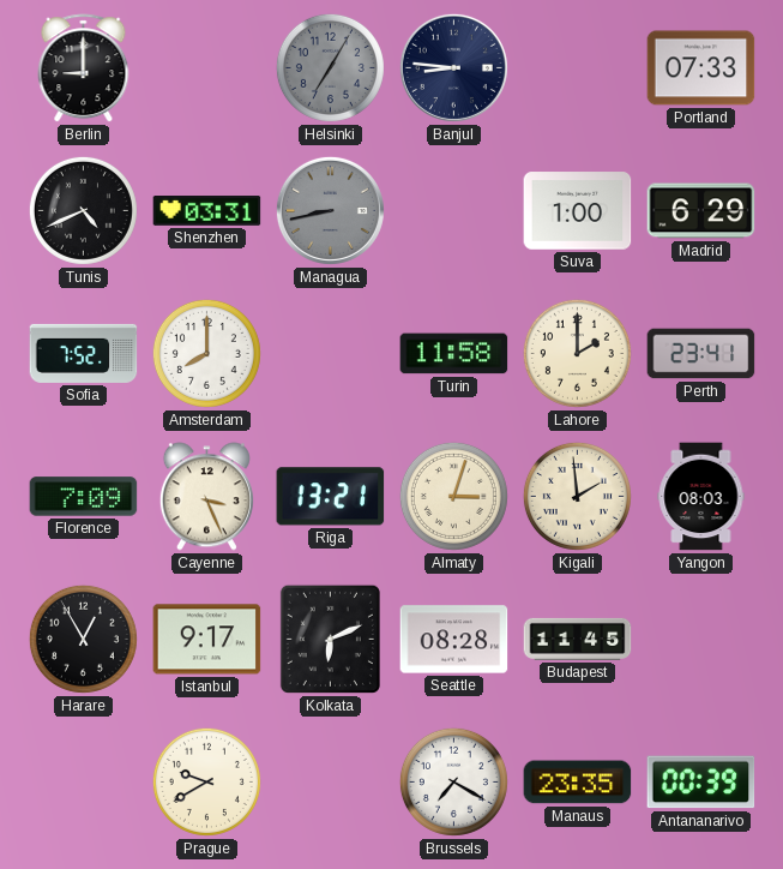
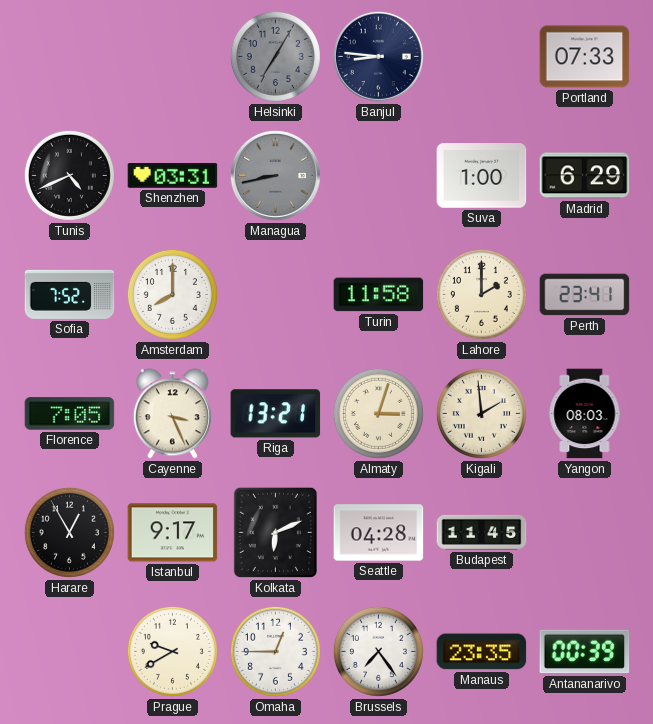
Berlin: 9:00 -> none (84, 68)
Florence: 7:09 -> 7:05 (70, 414)
Seattle: 08:28 -> 04:28 (379, 533)
Omaha: none -> 12:45 (275, 651)
Brussels: 7:20 -> 7:24 (378, 651)
